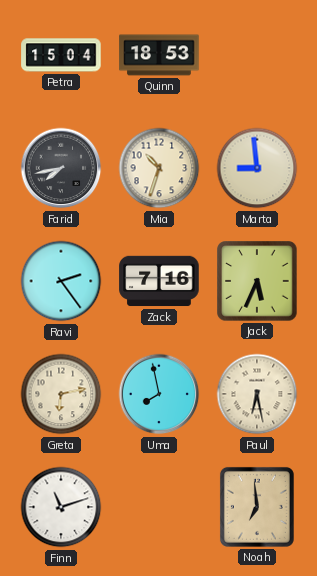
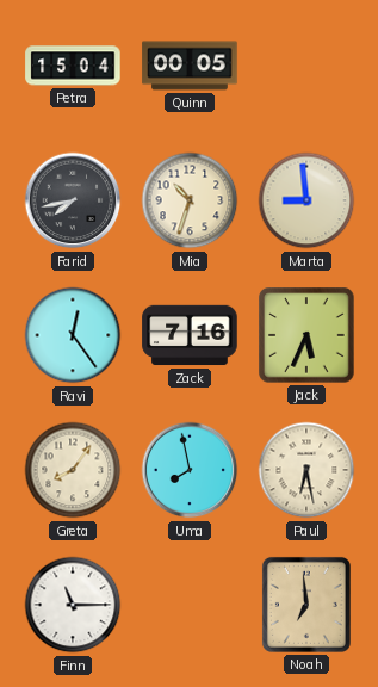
Quinn: 18:53 -> 00:05 (190, 66)
Ravi: 2:24 -> 12:24 (73, 335)
Greta: 6:13 -> 8:06 (73, 470)
Finn: 11:12 -> 11:15 (73, 605)
